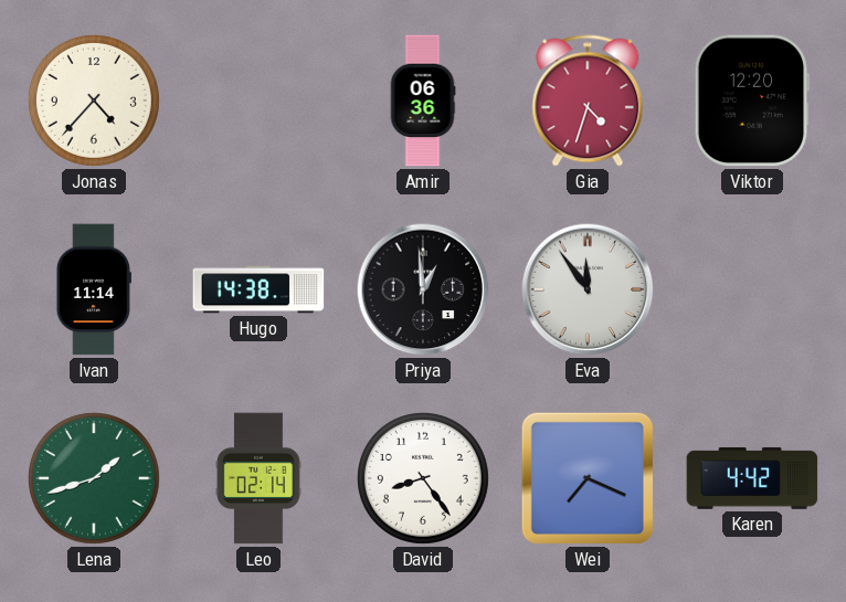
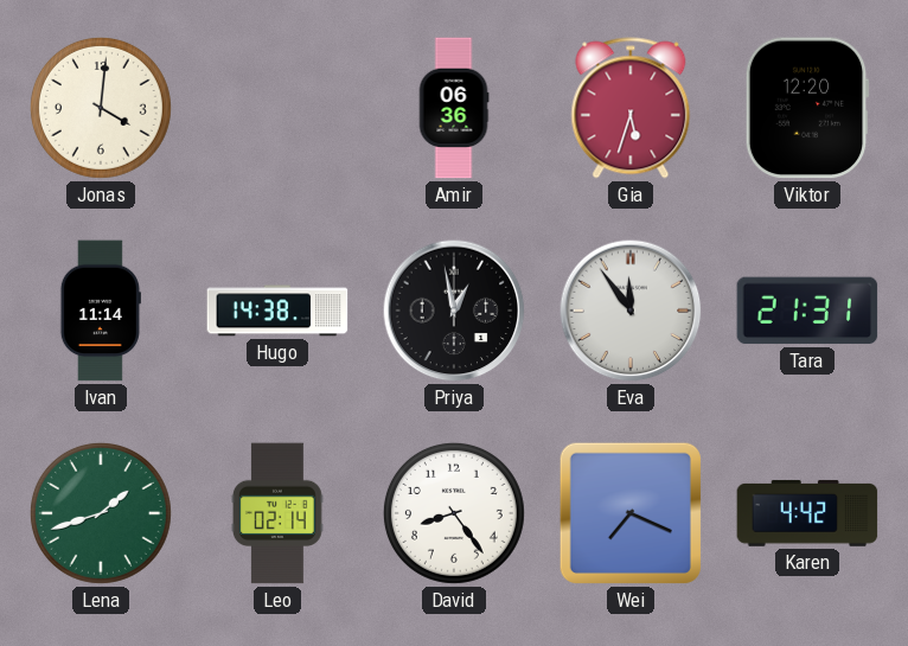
Jonas: 4:37 -> 4:01 (101, 108)
Gia: 4:33 -> 5:33 (631, 108)
Priya: 12:59 -> 12:58 (454, 311)
Tara: none -> 21:31 (807, 311)
